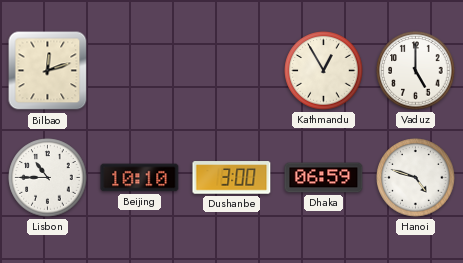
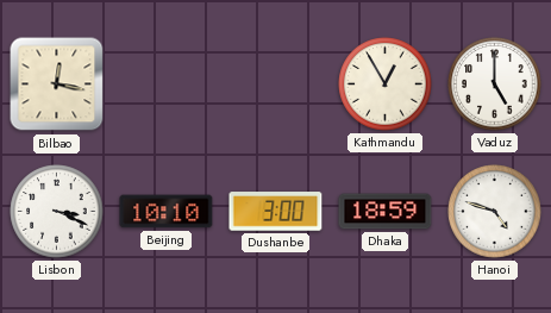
Bilbao: 12:12 -> 12:17 (57, 84)
Lisbon: 10:45 -> 3:19 (57, 212)
Dhaka: 06:59 -> 18:59 (386, 212)
